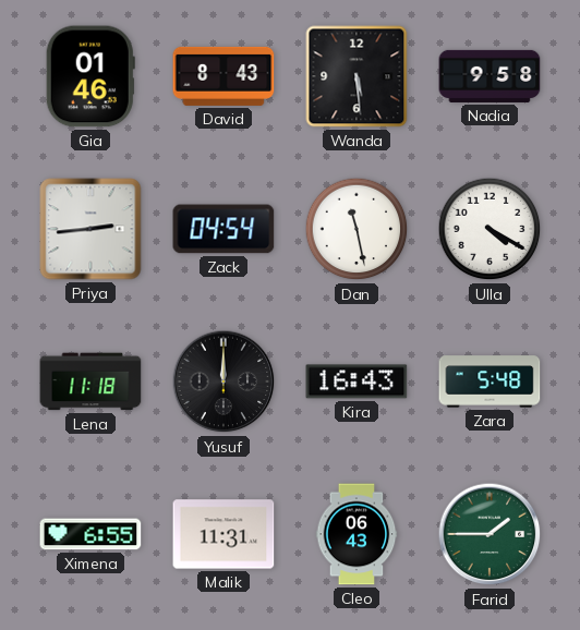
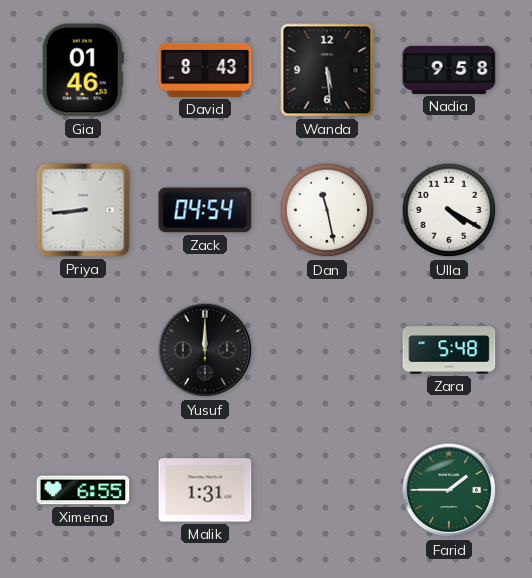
Priya: 2:44 -> 8:44 (83, 210)
Lena: 11:18 -> none (90, 381)
Kira: 16:43 -> none (357, 381)
Malik: 11:31 -> 1:31 (205, 490)
Cleo: 06:43 -> none (357, 534)
